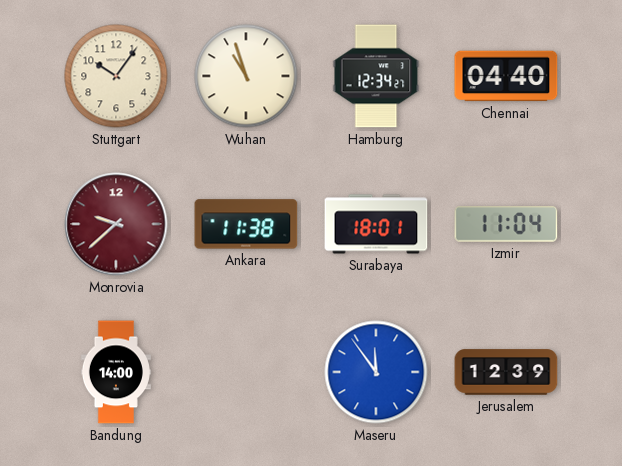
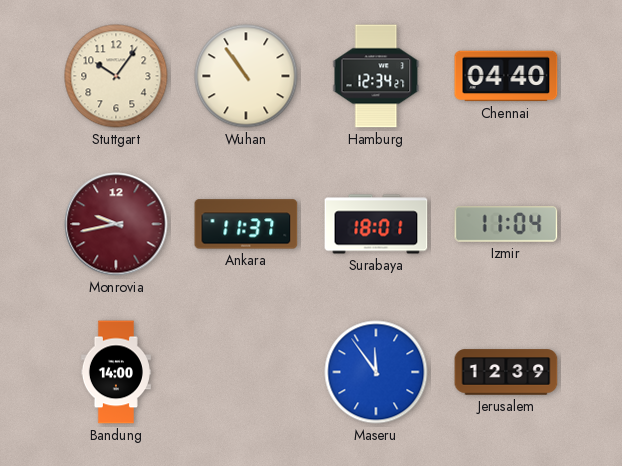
Wuhan: 10:57 -> 10:54 (246, 76)
Monrovia: 9:38 -> 9:43 (116, 224)
Ankara: 11:38 -> 11:37 (246, 224)
